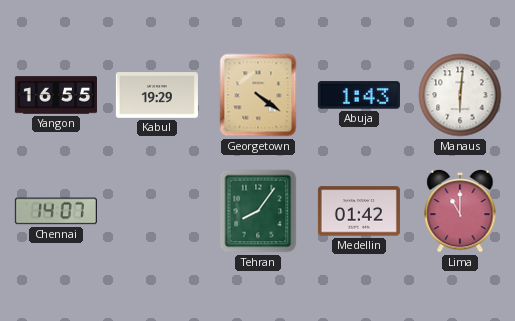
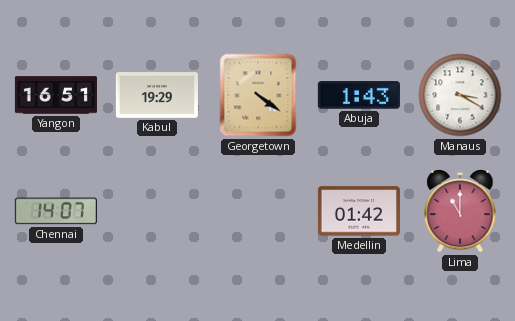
Yangon: 16:55 -> 16:51 (56, 95)
Manaus: 6:01 -> 3:20 (460, 95)
Tehran: 8:06 -> none (258, 211)
